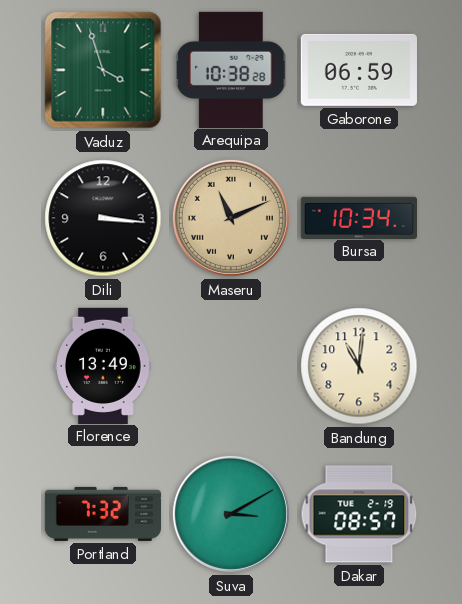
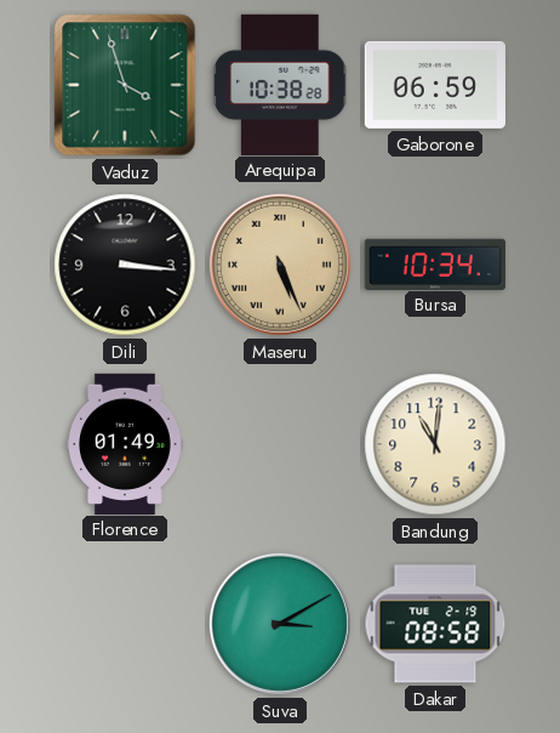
Maseru: 11:11 -> 5:26 (280, 265)
Florence: 13:49 -> 01:49 (126, 443)
Portland: 7:32 -> none (102, 514)
Dakar: 08:57 -> 08:58 (435, 624)
